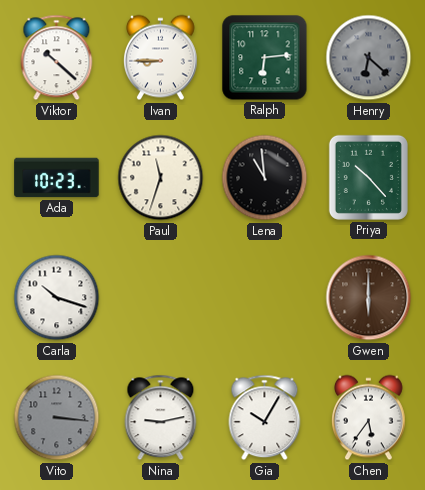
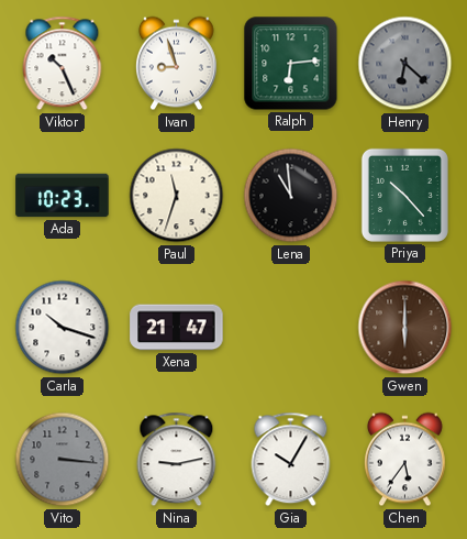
Viktor: 10:22 -> 10:26 (63, 64)
Ivan: 8:45 -> 8:57 (176, 64)
Xena: none -> 21:47 (177, 328)
